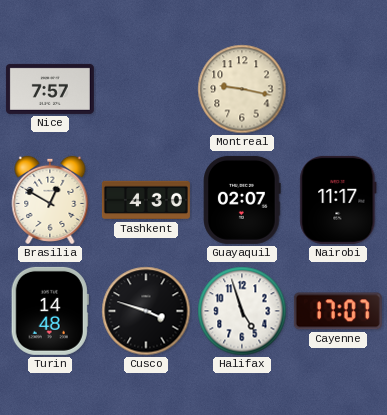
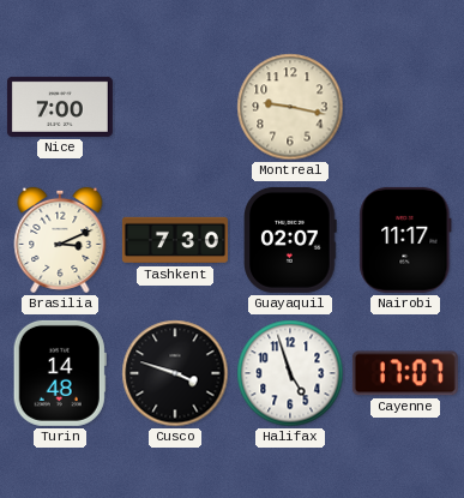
Nice: 7:57 -> 7:00 (60, 107)
Brasilia: 12:50 -> 3:11 (60, 240)
Tashkent: 4:30 -> 7:30 (175, 240)
